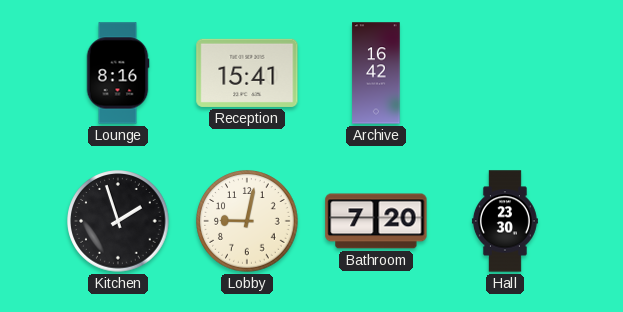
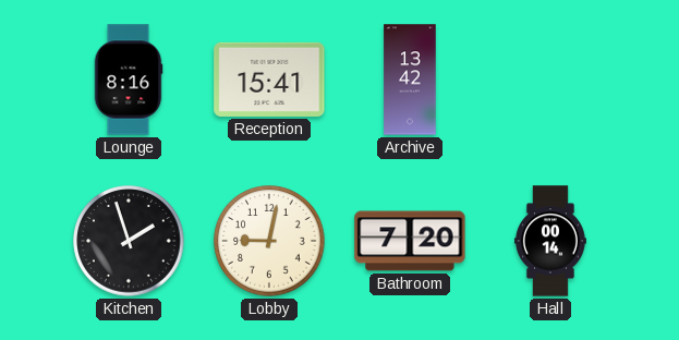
Archive: 16:42 -> 13:42 (410, 80)
Hall: 23:30 -> 00:14 (550, 241)
